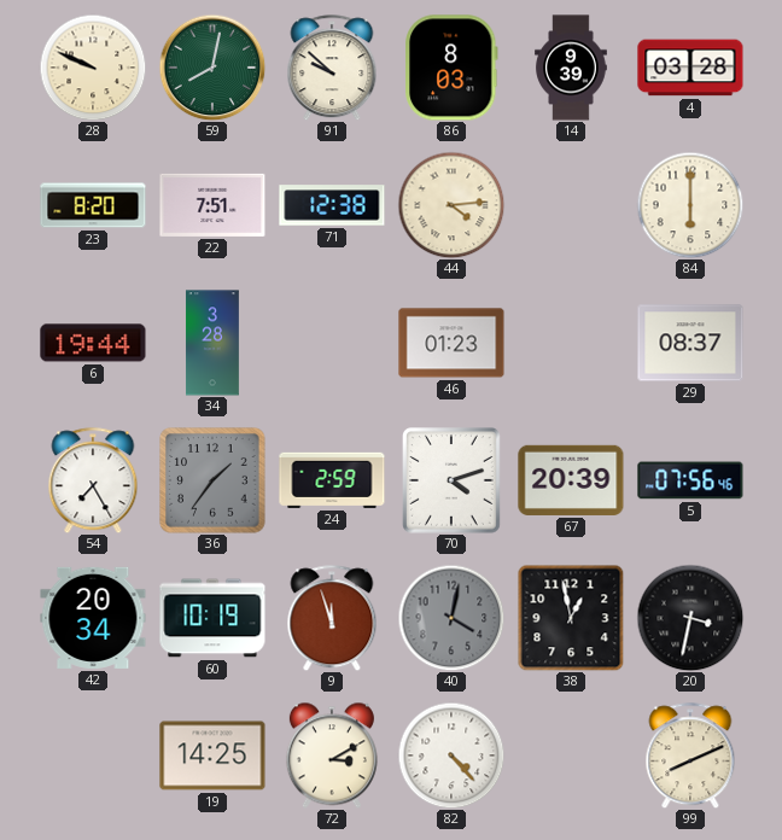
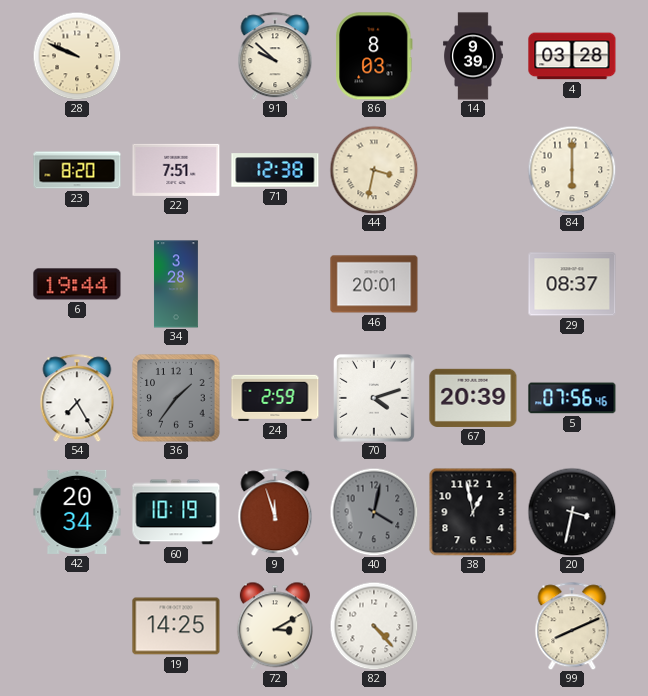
59: 8:02 -> none (212, 68)
44: 4:14 -> 3:32 (374, 170)
46: 01:23 -> 20:01 (374, 284)
